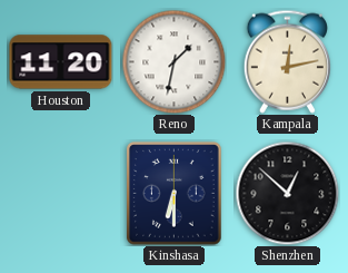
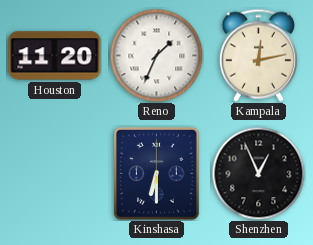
Reno: 1:32 -> 1:34 (156, 55)
Shenzhen: 12:52 -> 12:56 (258, 173)
